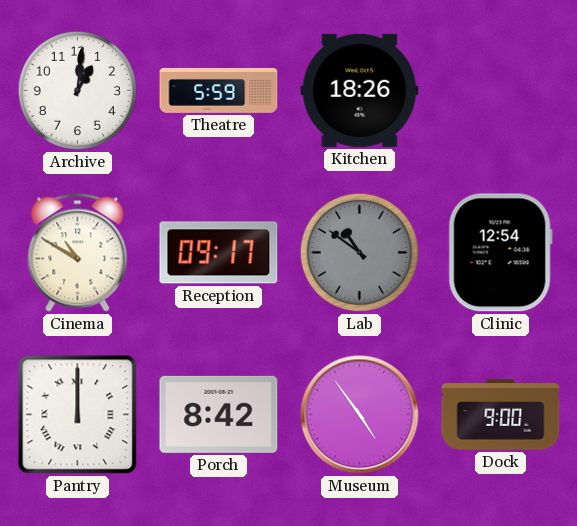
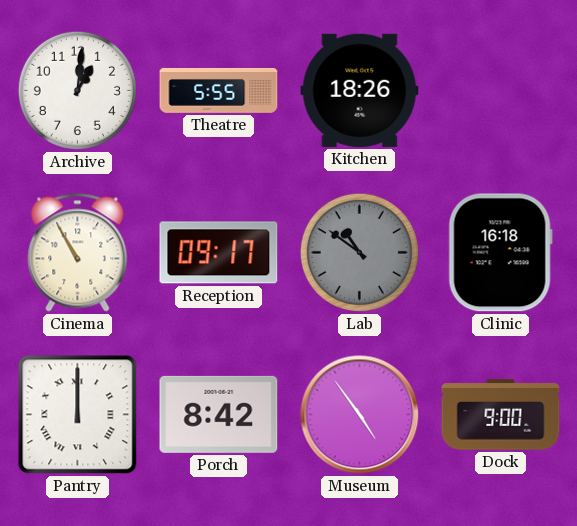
Theatre: 5:59 -> 5:55 (219, 91)
Cinema: 10:50 -> 10:55 (78, 253)
Clinic: 12:54 -> 16:18 (500, 253)
